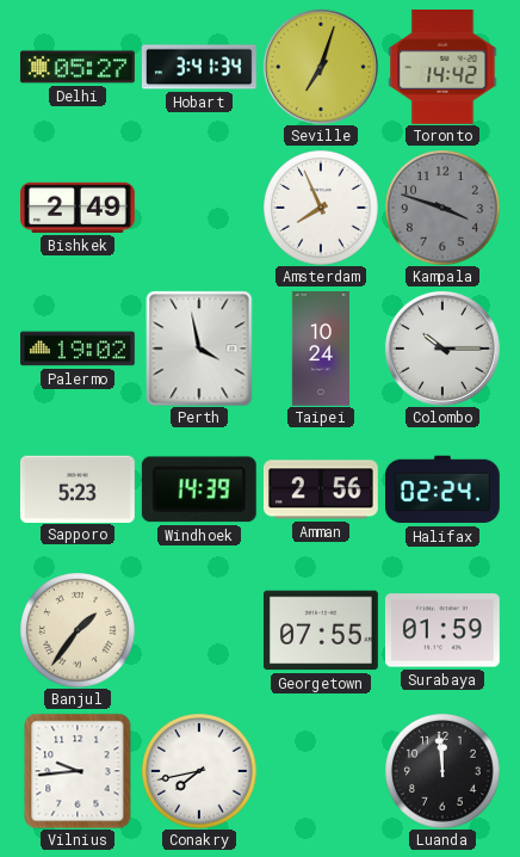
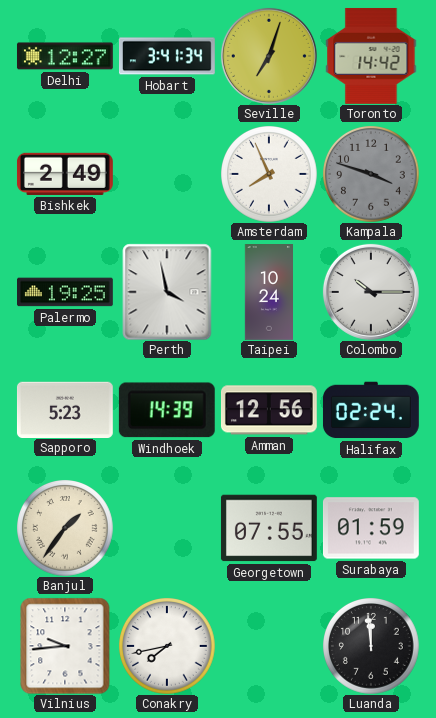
Delhi: 05:27 -> 12:27 (65, 56)
Palermo: 19:02 -> 19:25 (66, 292)
Amman: 2:56 -> 12:56 (269, 410)
